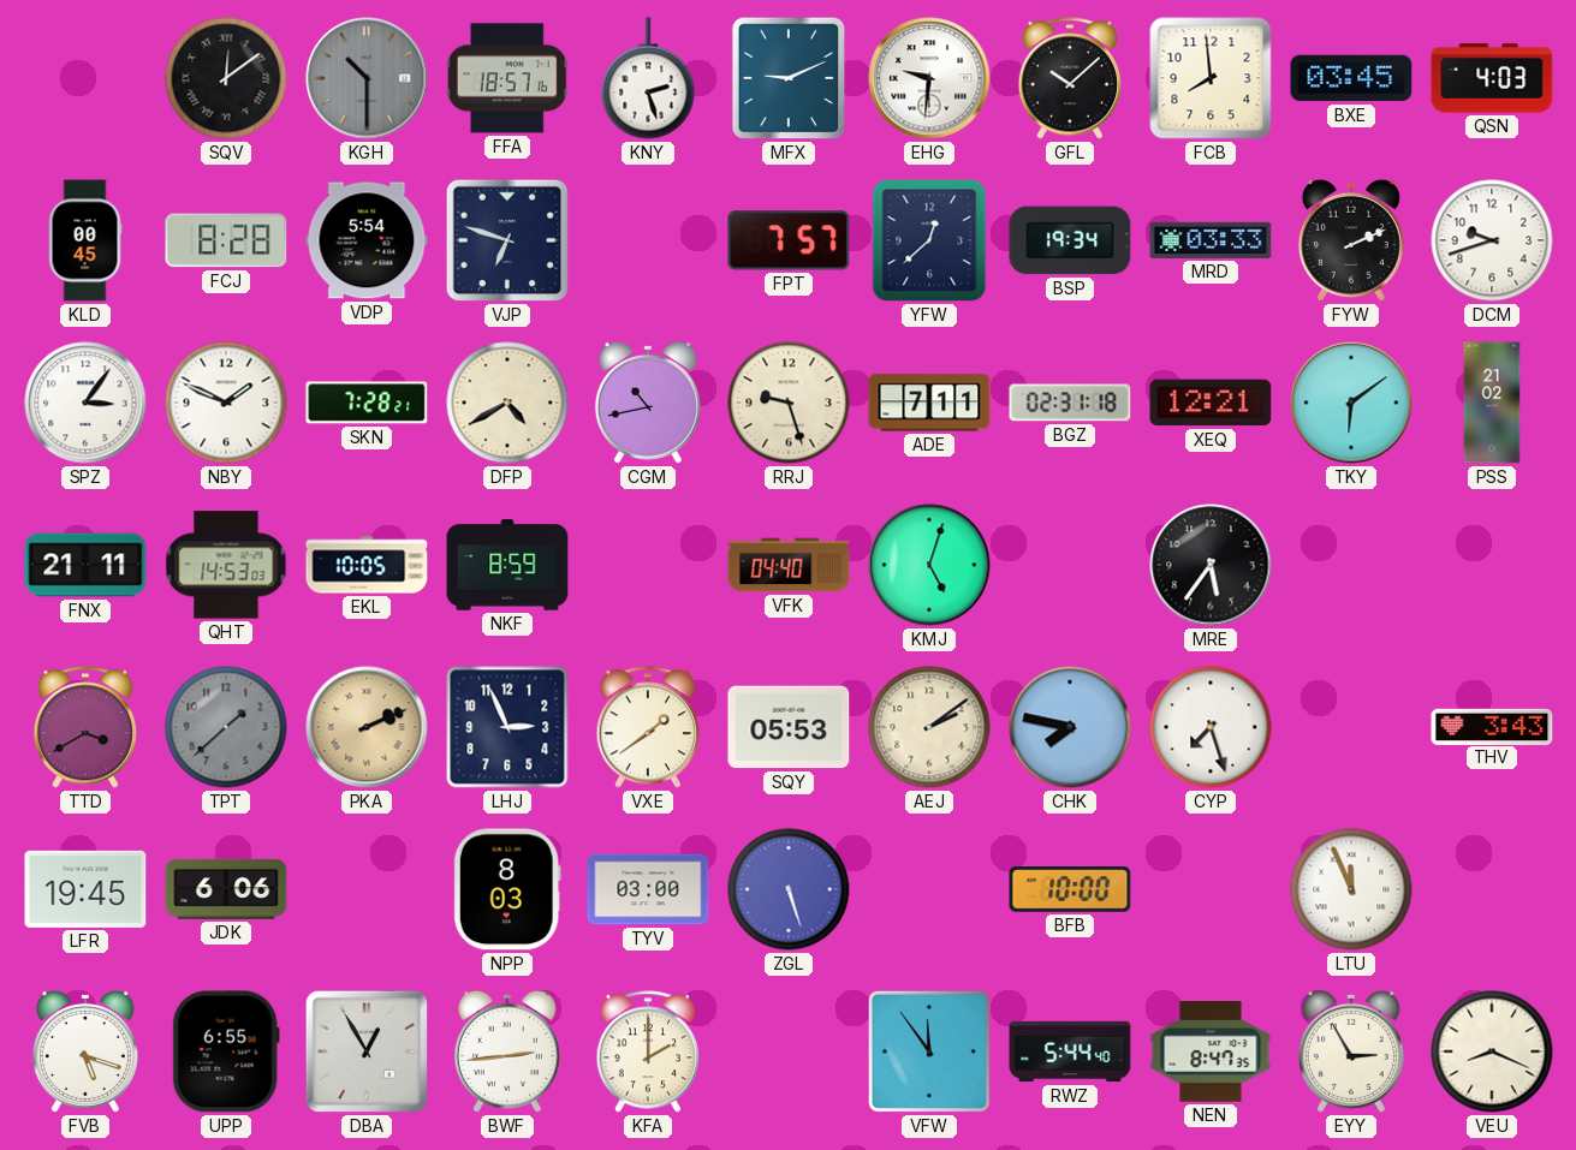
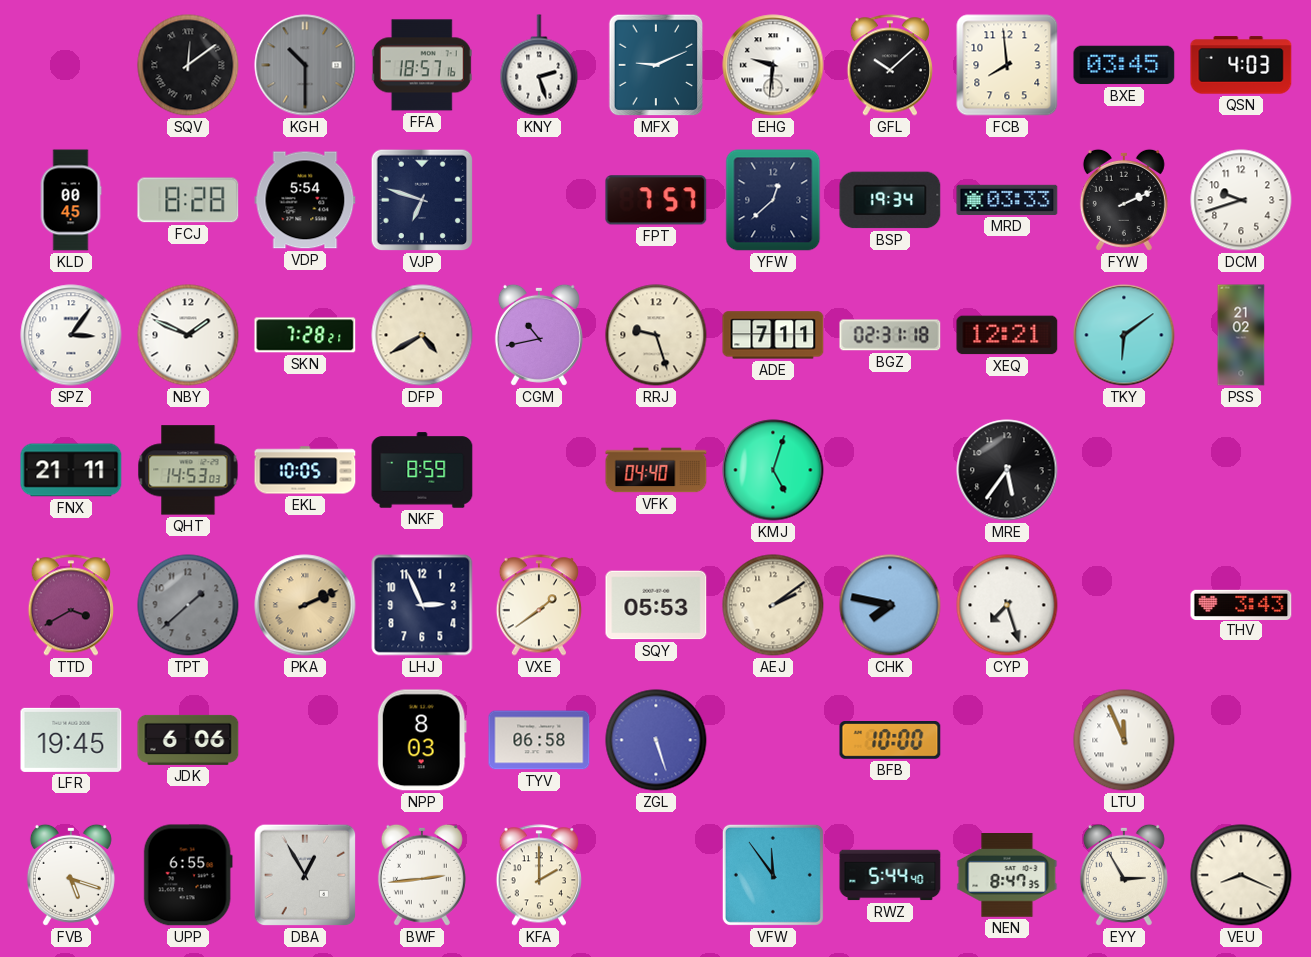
TYV: 03:00 -> 06:58 (539, 740)
